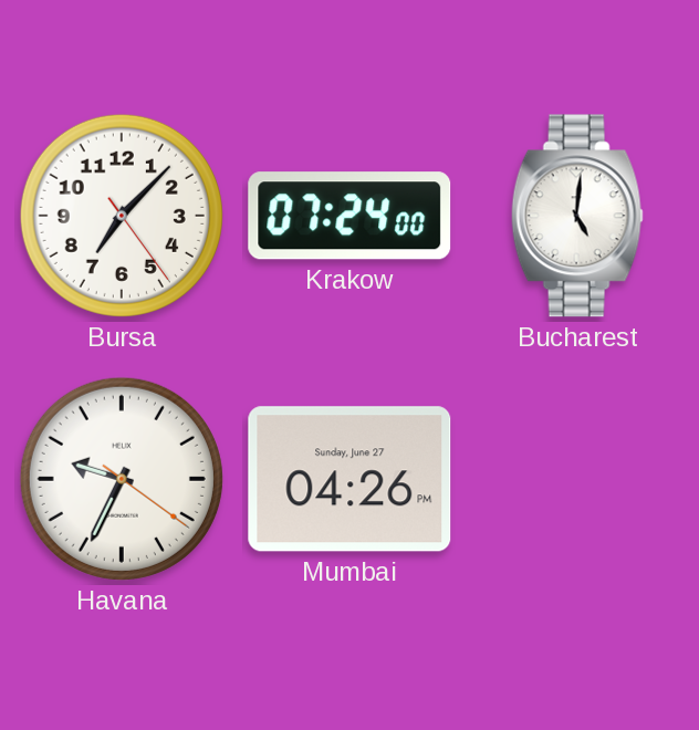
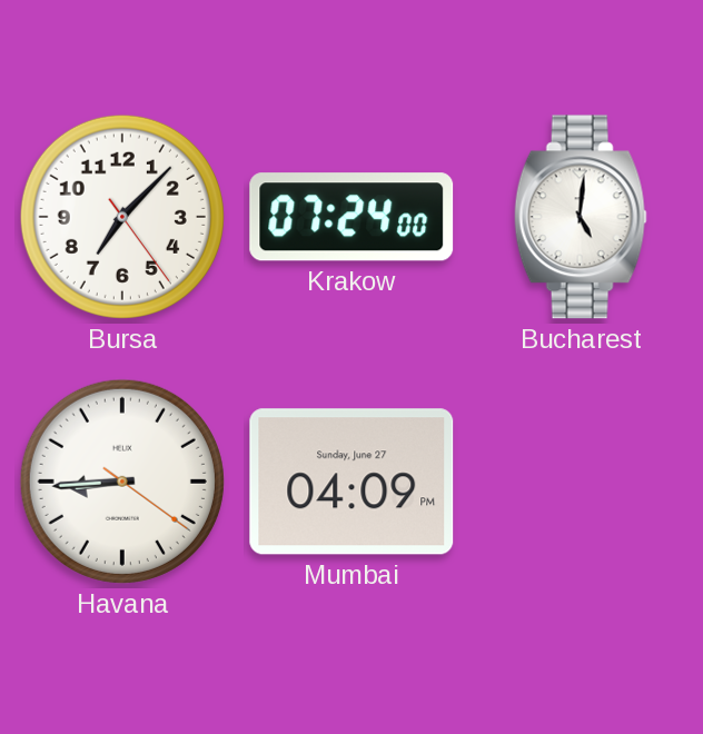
Havana: 9:34 -> 8:44 (122, 482)
Mumbai: 04:26 -> 04:09 (351, 482)
